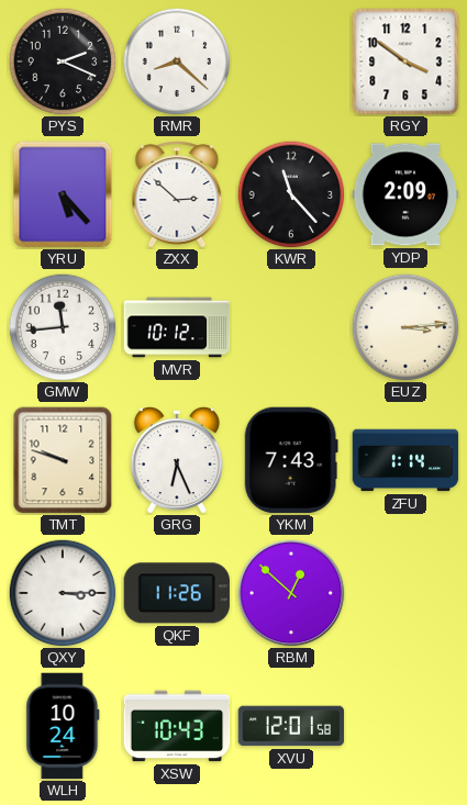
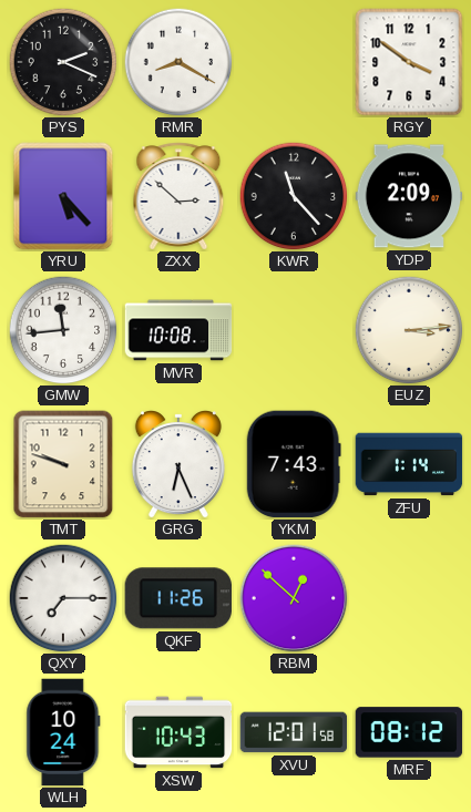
RMR: 8:22 -> 8:20 (178, 62)
MVR: 10:12 -> 10:08 (178, 330)
QXY: 3:15 -> 7:15 (63, 598)
MRF: none -> 08:12 (409, 732)
